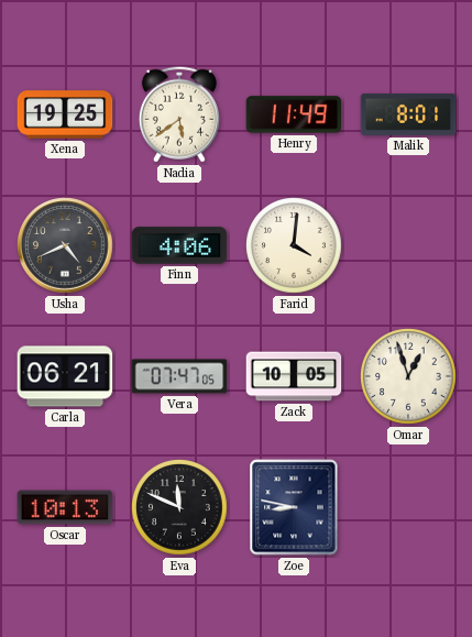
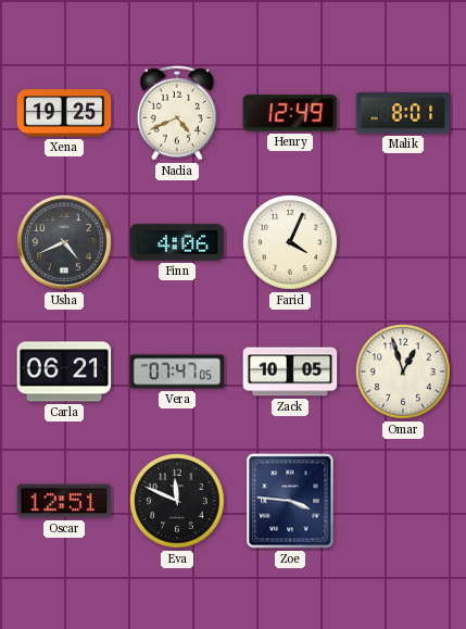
Nadia: 5:39 -> 4:41 (177, 113)
Henry: 11:49 -> 12:49 (290, 113)
Farid: 4:01 -> 4:04 (290, 242)
Oscar: 10:13 -> 12:51 (64, 501)
Zoe: 8:47 -> 3:46 (290, 501)
